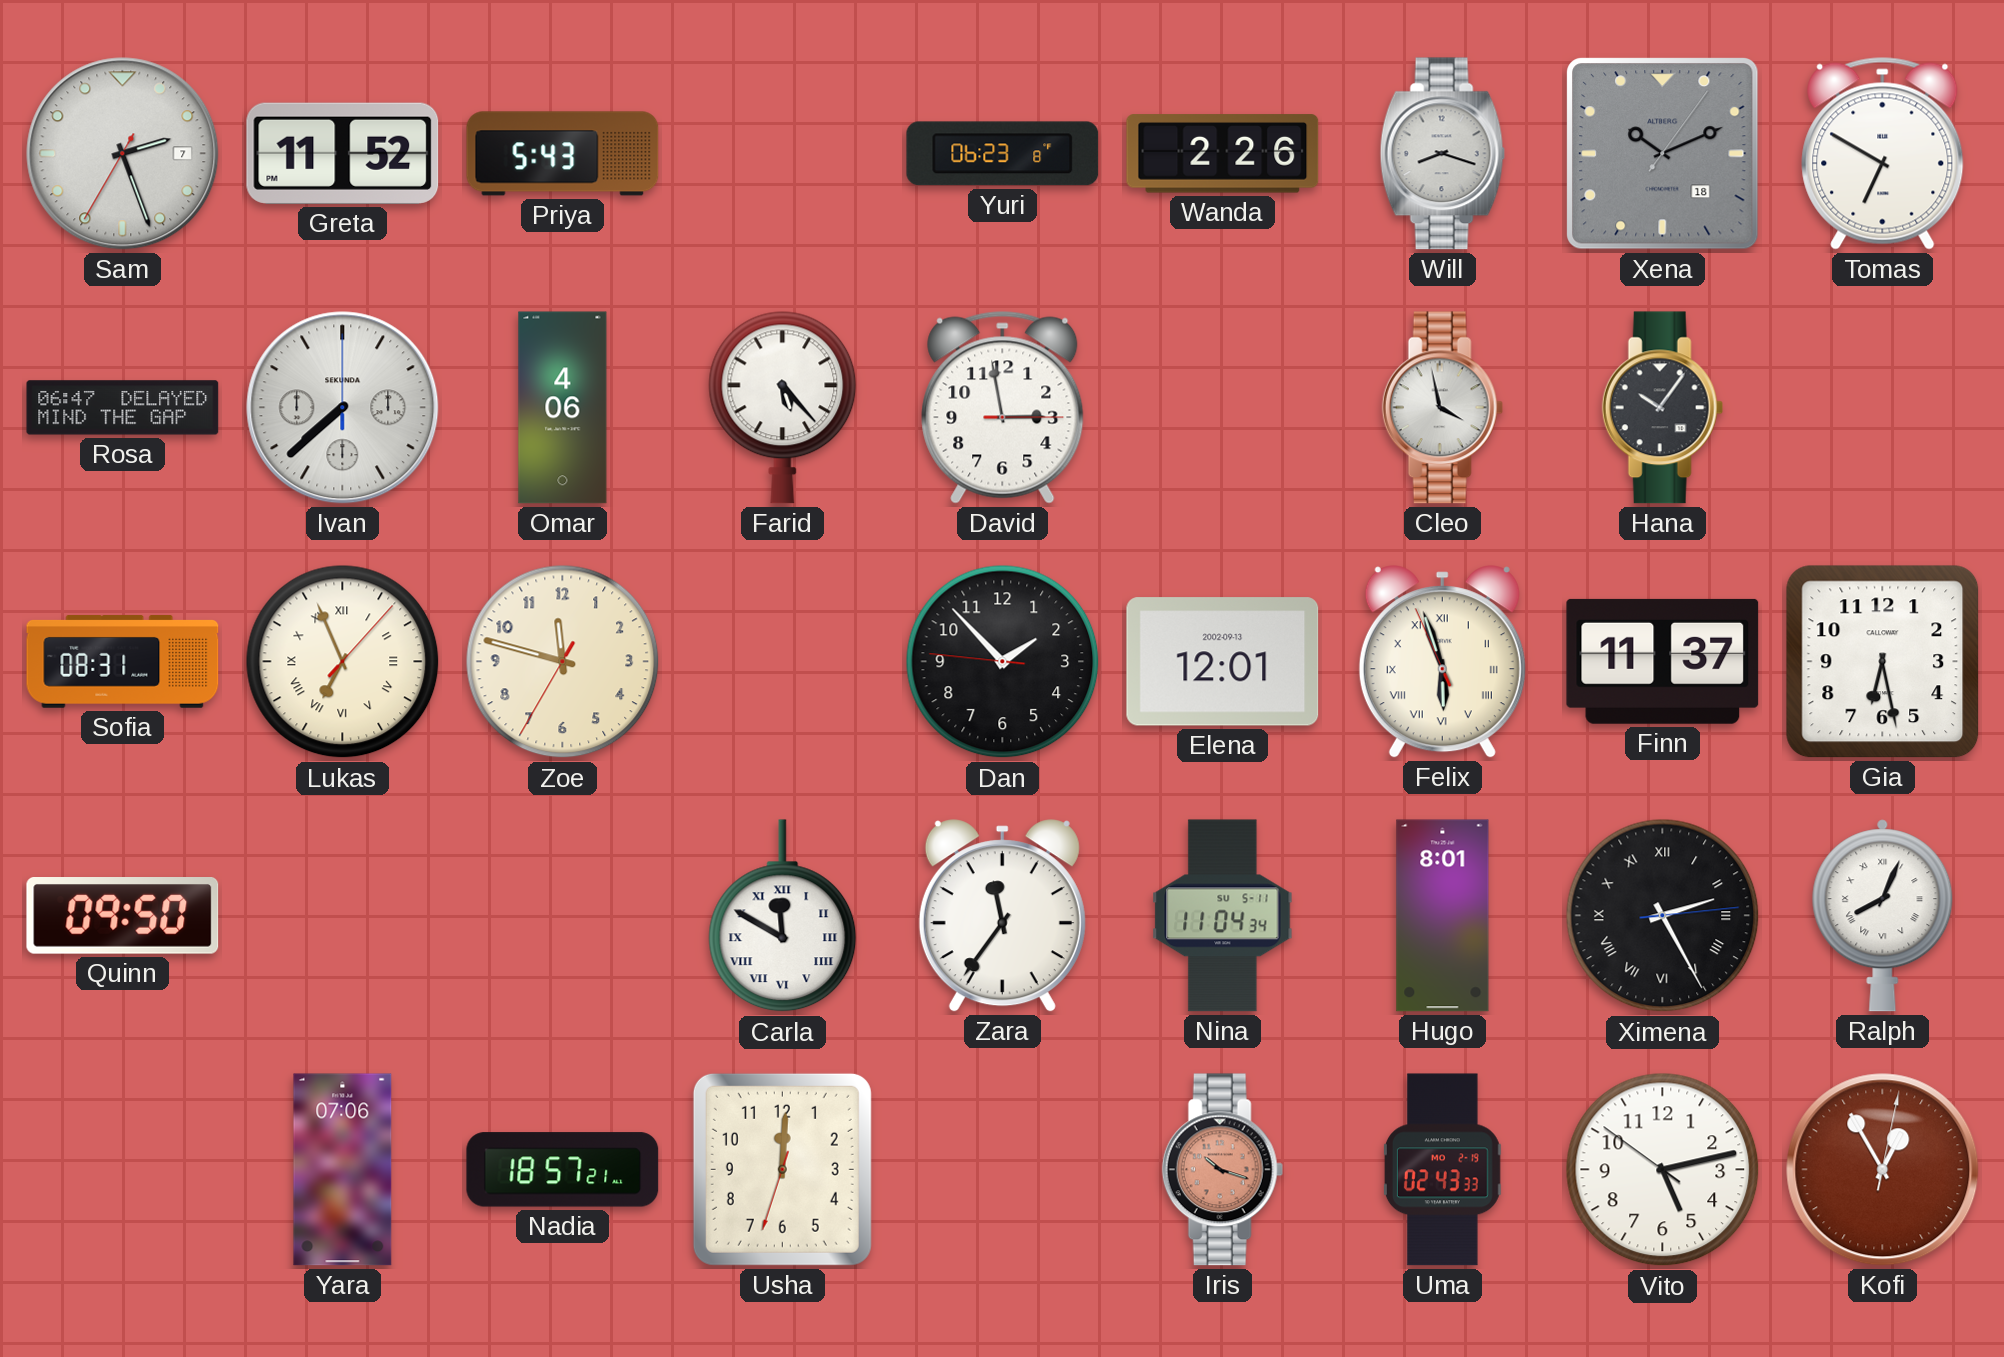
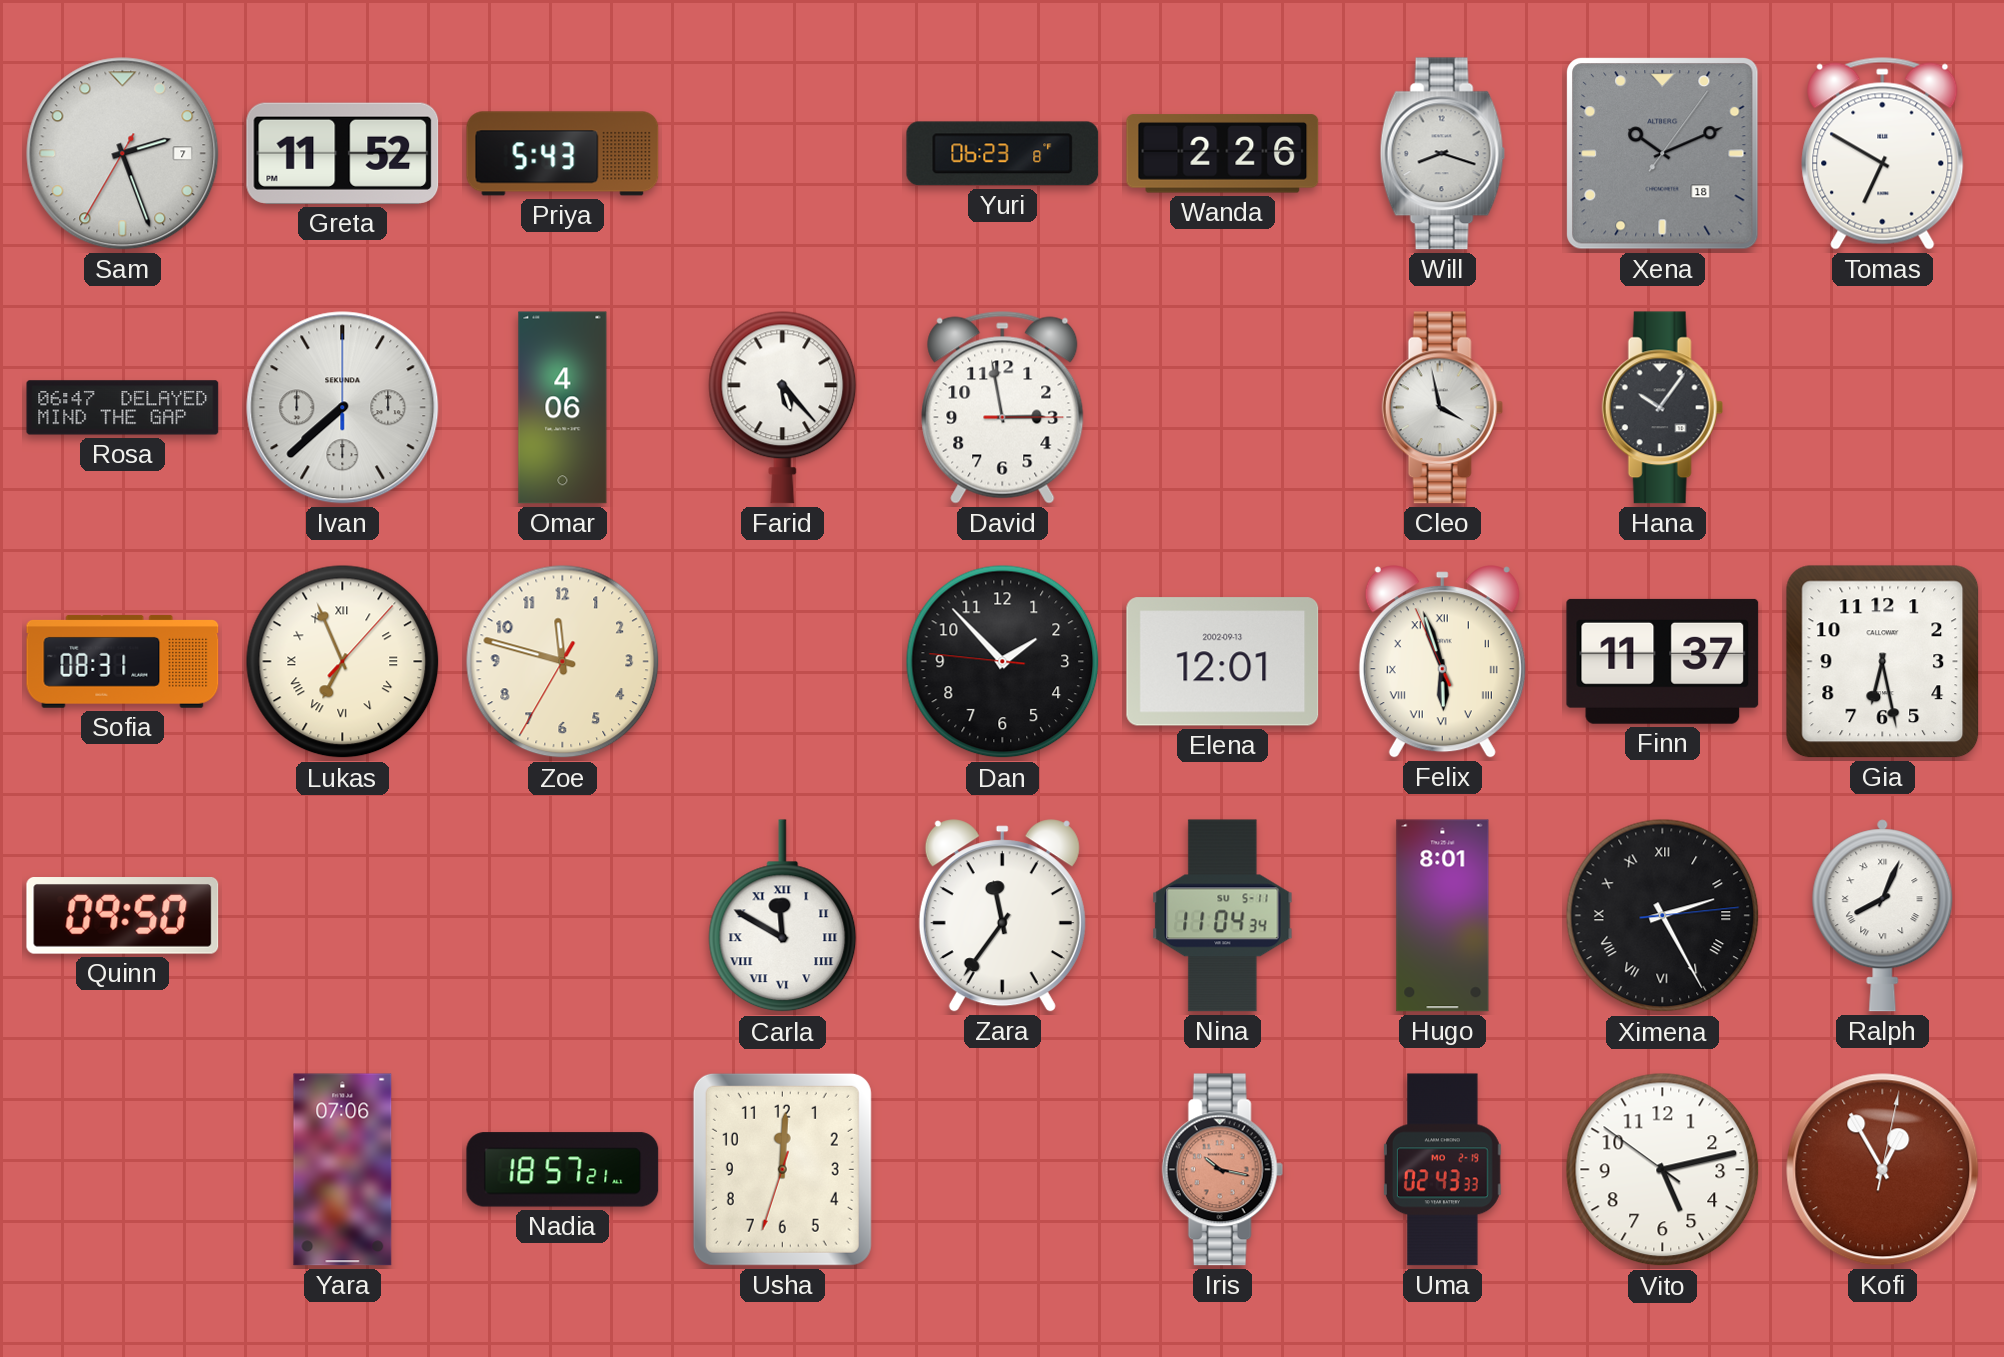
Iris: 10:18 -> 10:17 (1222, 1170)
